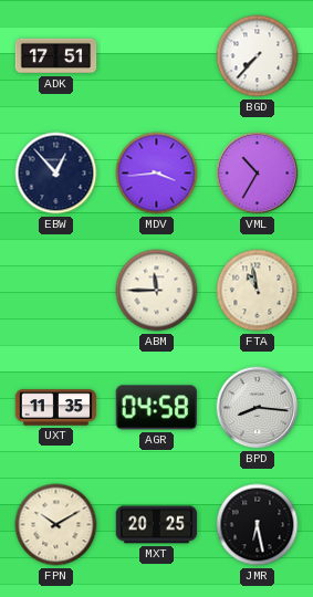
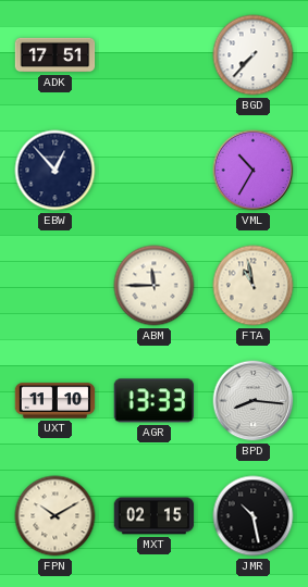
MDV: 3:44 -> none (157, 174)
UXT: 11:35 -> 11:10 (56, 401)
AGR: 04:58 -> 13:33 (155, 401)
MXT: 20:25 -> 02:15 (155, 516)
JMR: 6:28 -> 10:28 (254, 516)
